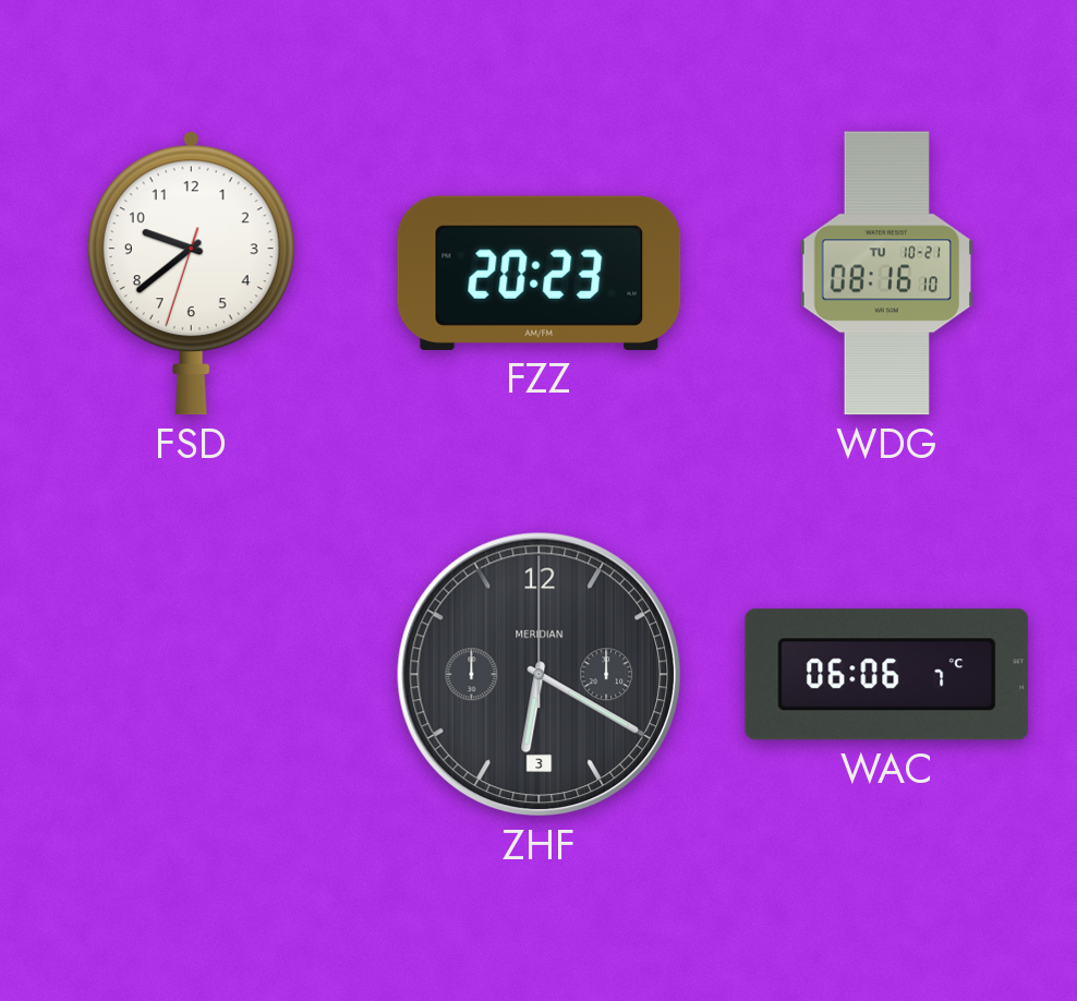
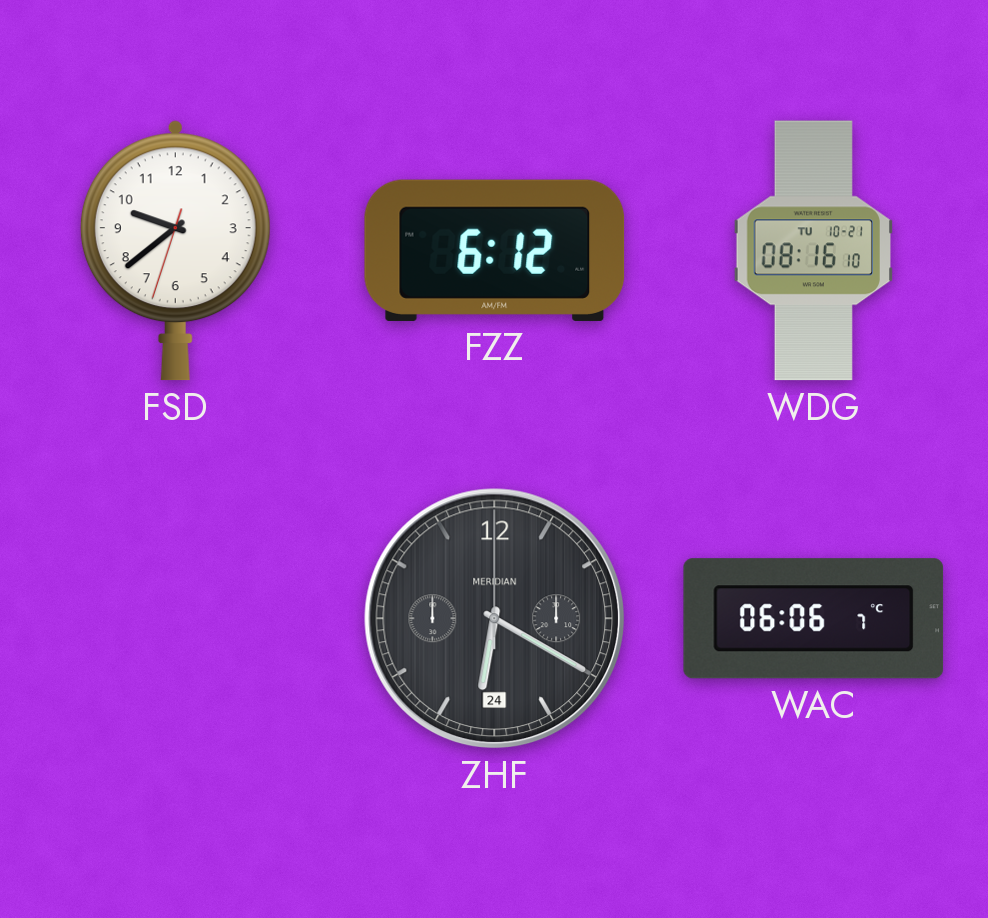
FZZ: 20:23 -> 6:12 (495, 250)
ZHF date: 3 -> 24 (495, 619)
